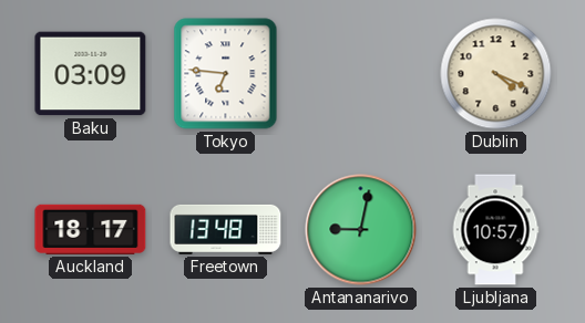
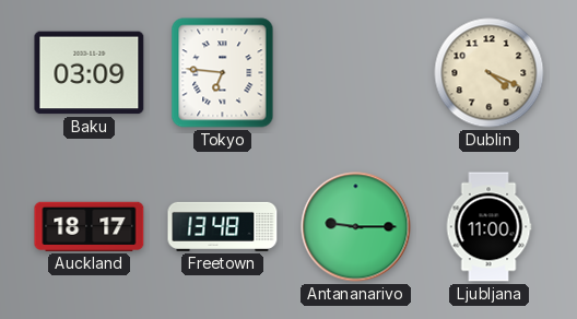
Antananarivo: 9:02 -> 9:15 (356, 227)
Ljubljana: 10:57 -> 11:00 (488, 227)
